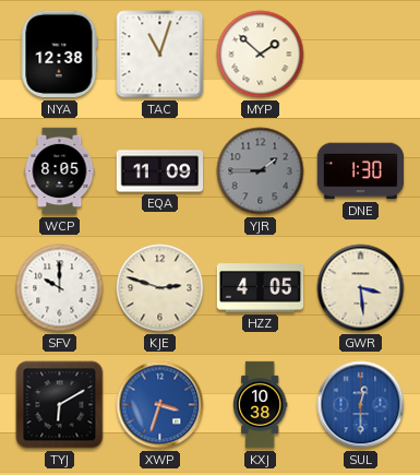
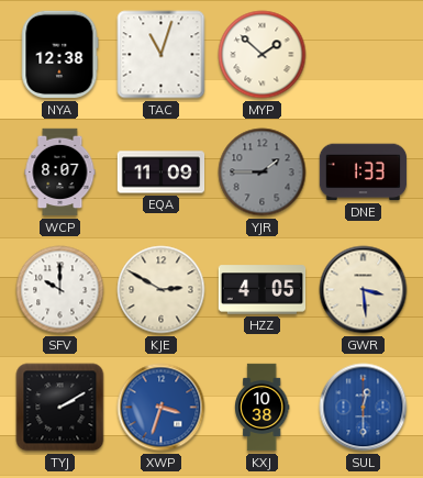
WCP: 8:05 -> 8:07 (60, 173)
DNE: 1:30 -> 1:33 (364, 173)
KJE: 2:48 -> 2:50 (162, 290)
TYJ: 6:10 -> 2:10 (60, 408)
